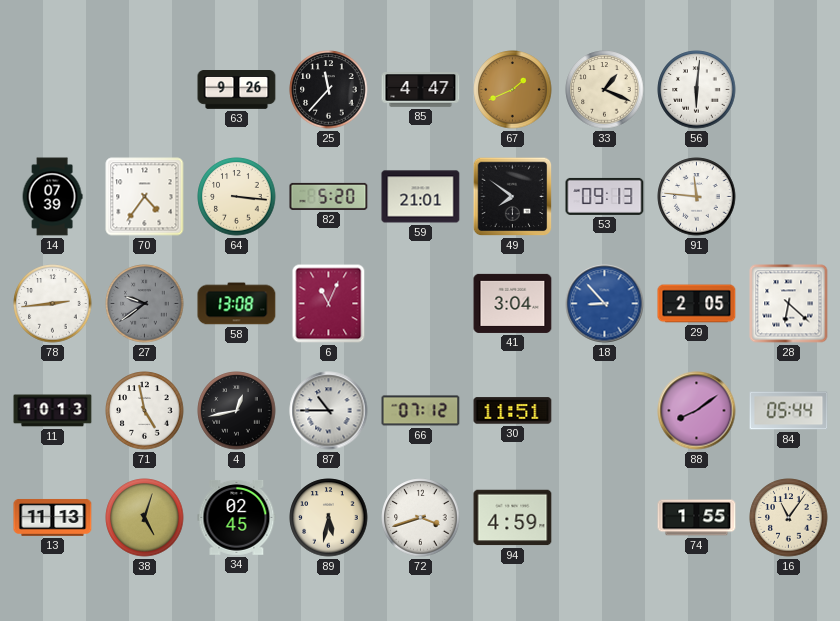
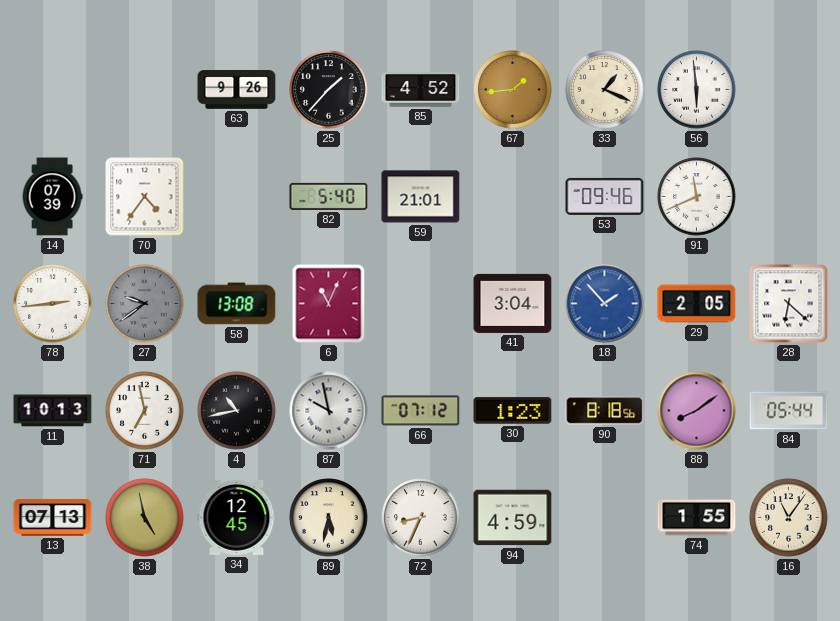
25: 11:37 -> 1:37 (329, 90)
85: 4:47 -> 4:52 (421, 90)
67: 1:41 -> 1:44 (513, 90)
56: 6:01 -> 5:59 (697, 90)
64: 3:16 -> none (237, 197)
82: 5:20 -> 5:40 (329, 196)
49: 7:51 -> none (513, 197)
53: 09:13 -> 09:46 (605, 196)
91: 11:46 -> 11:41 (697, 197)
18: 8:53 -> 1:53 (605, 304)
71: 4:58 -> 6:58 (145, 411)
4: 12:43 -> 10:43 (237, 411)
87: 10:45 -> 9:58 (329, 411)
30: 11:51 -> 1:23 (513, 411)
90: none -> 8:18 (605, 411)
13: 11:13 -> 07:13 (53, 517)
38: 5:03 -> 4:58 (145, 518)
34: 02:45 -> 12:45 (237, 518)
72: 3:42 -> 8:34 (421, 518)
